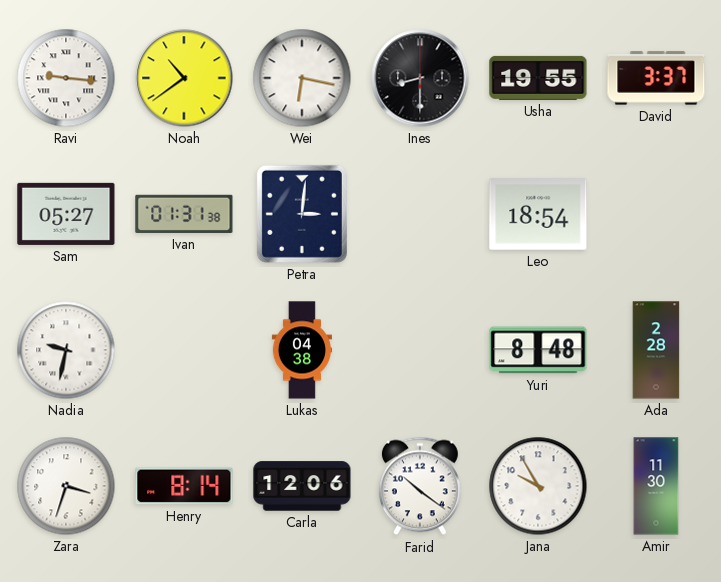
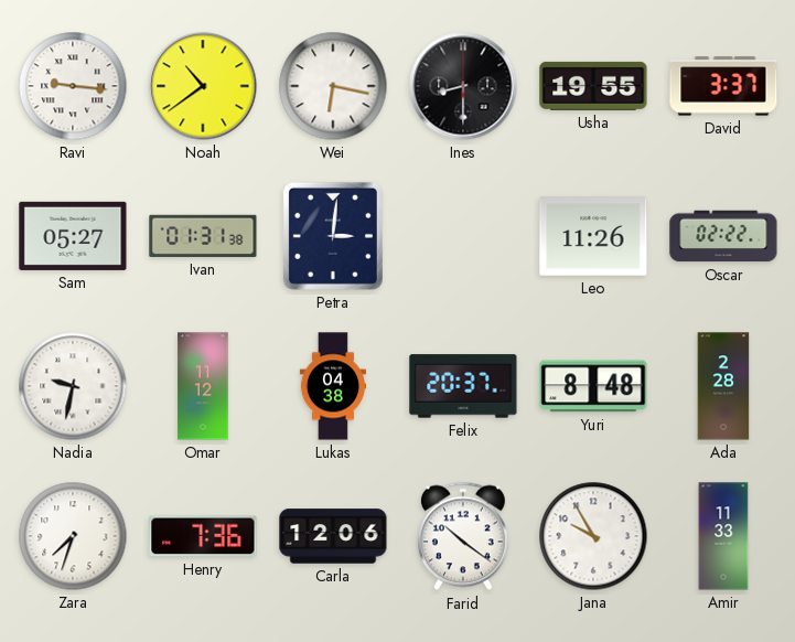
Leo: 18:54 -> 11:26 (593, 236)
Oscar: none -> 02:22 (723, 236)
Omar: none -> 11:12 (203, 386)
Felix: none -> 20:37 (463, 386)
Zara: 3:33 -> 7:33 (73, 536)
Henry: 8:14 -> 7:36 (203, 536)
Amir: 11:30 -> 11:33 (723, 536)
